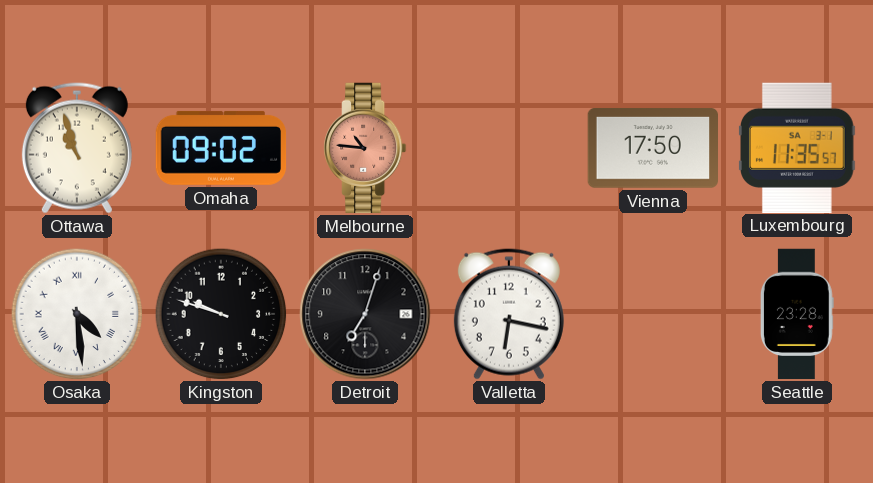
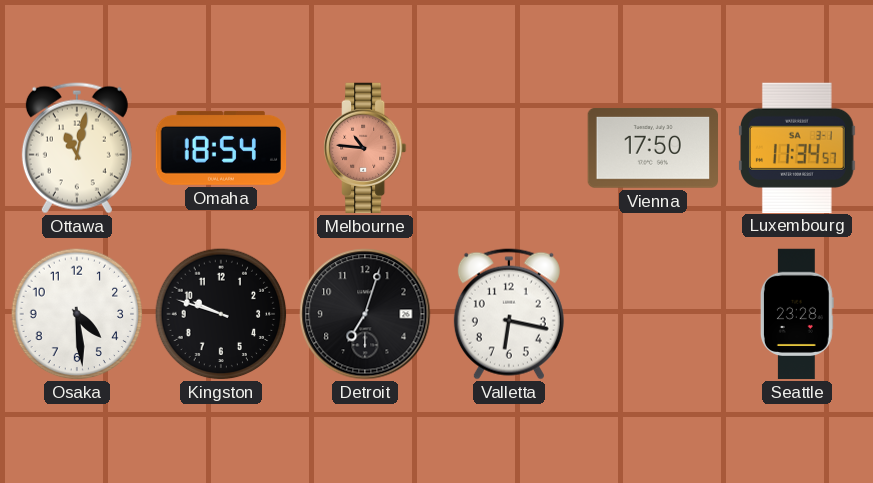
Ottawa: 10:57 -> 11:02 (77, 148)
Omaha: 09:02 -> 18:54 (221, 148)
Luxembourg: 11:35 -> 11:34 (798, 147)
Osaka numerals: Roman -> Arabic (77, 314)
